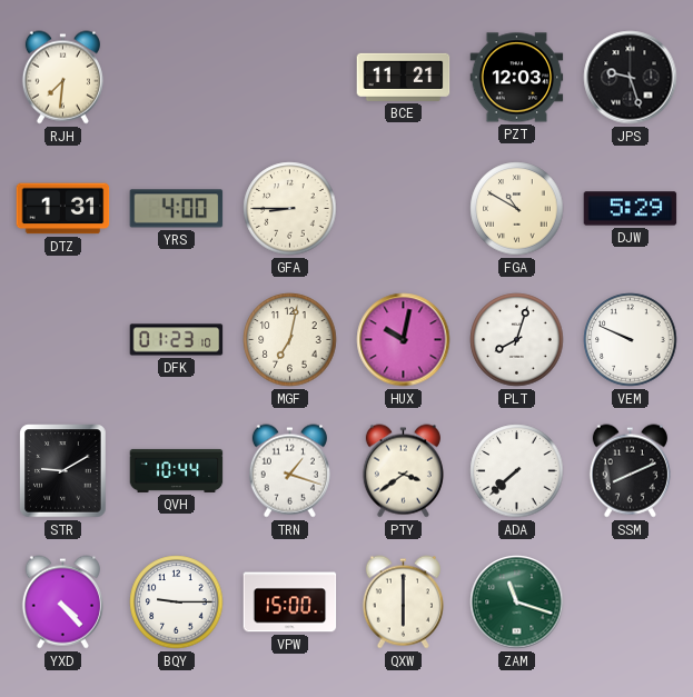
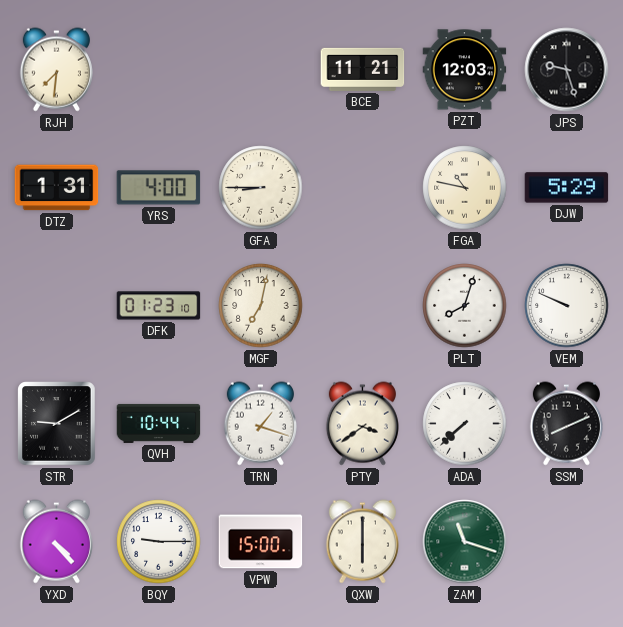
FGA: 10:50 -> 10:47 (465, 188)
HUX: 10:02 -> none (404, 340)
